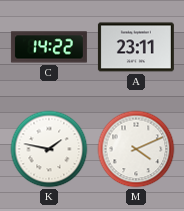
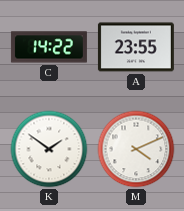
A: 23:11 -> 23:55 (136, 47)
K: 1:47 -> 1:51 (49, 149)
